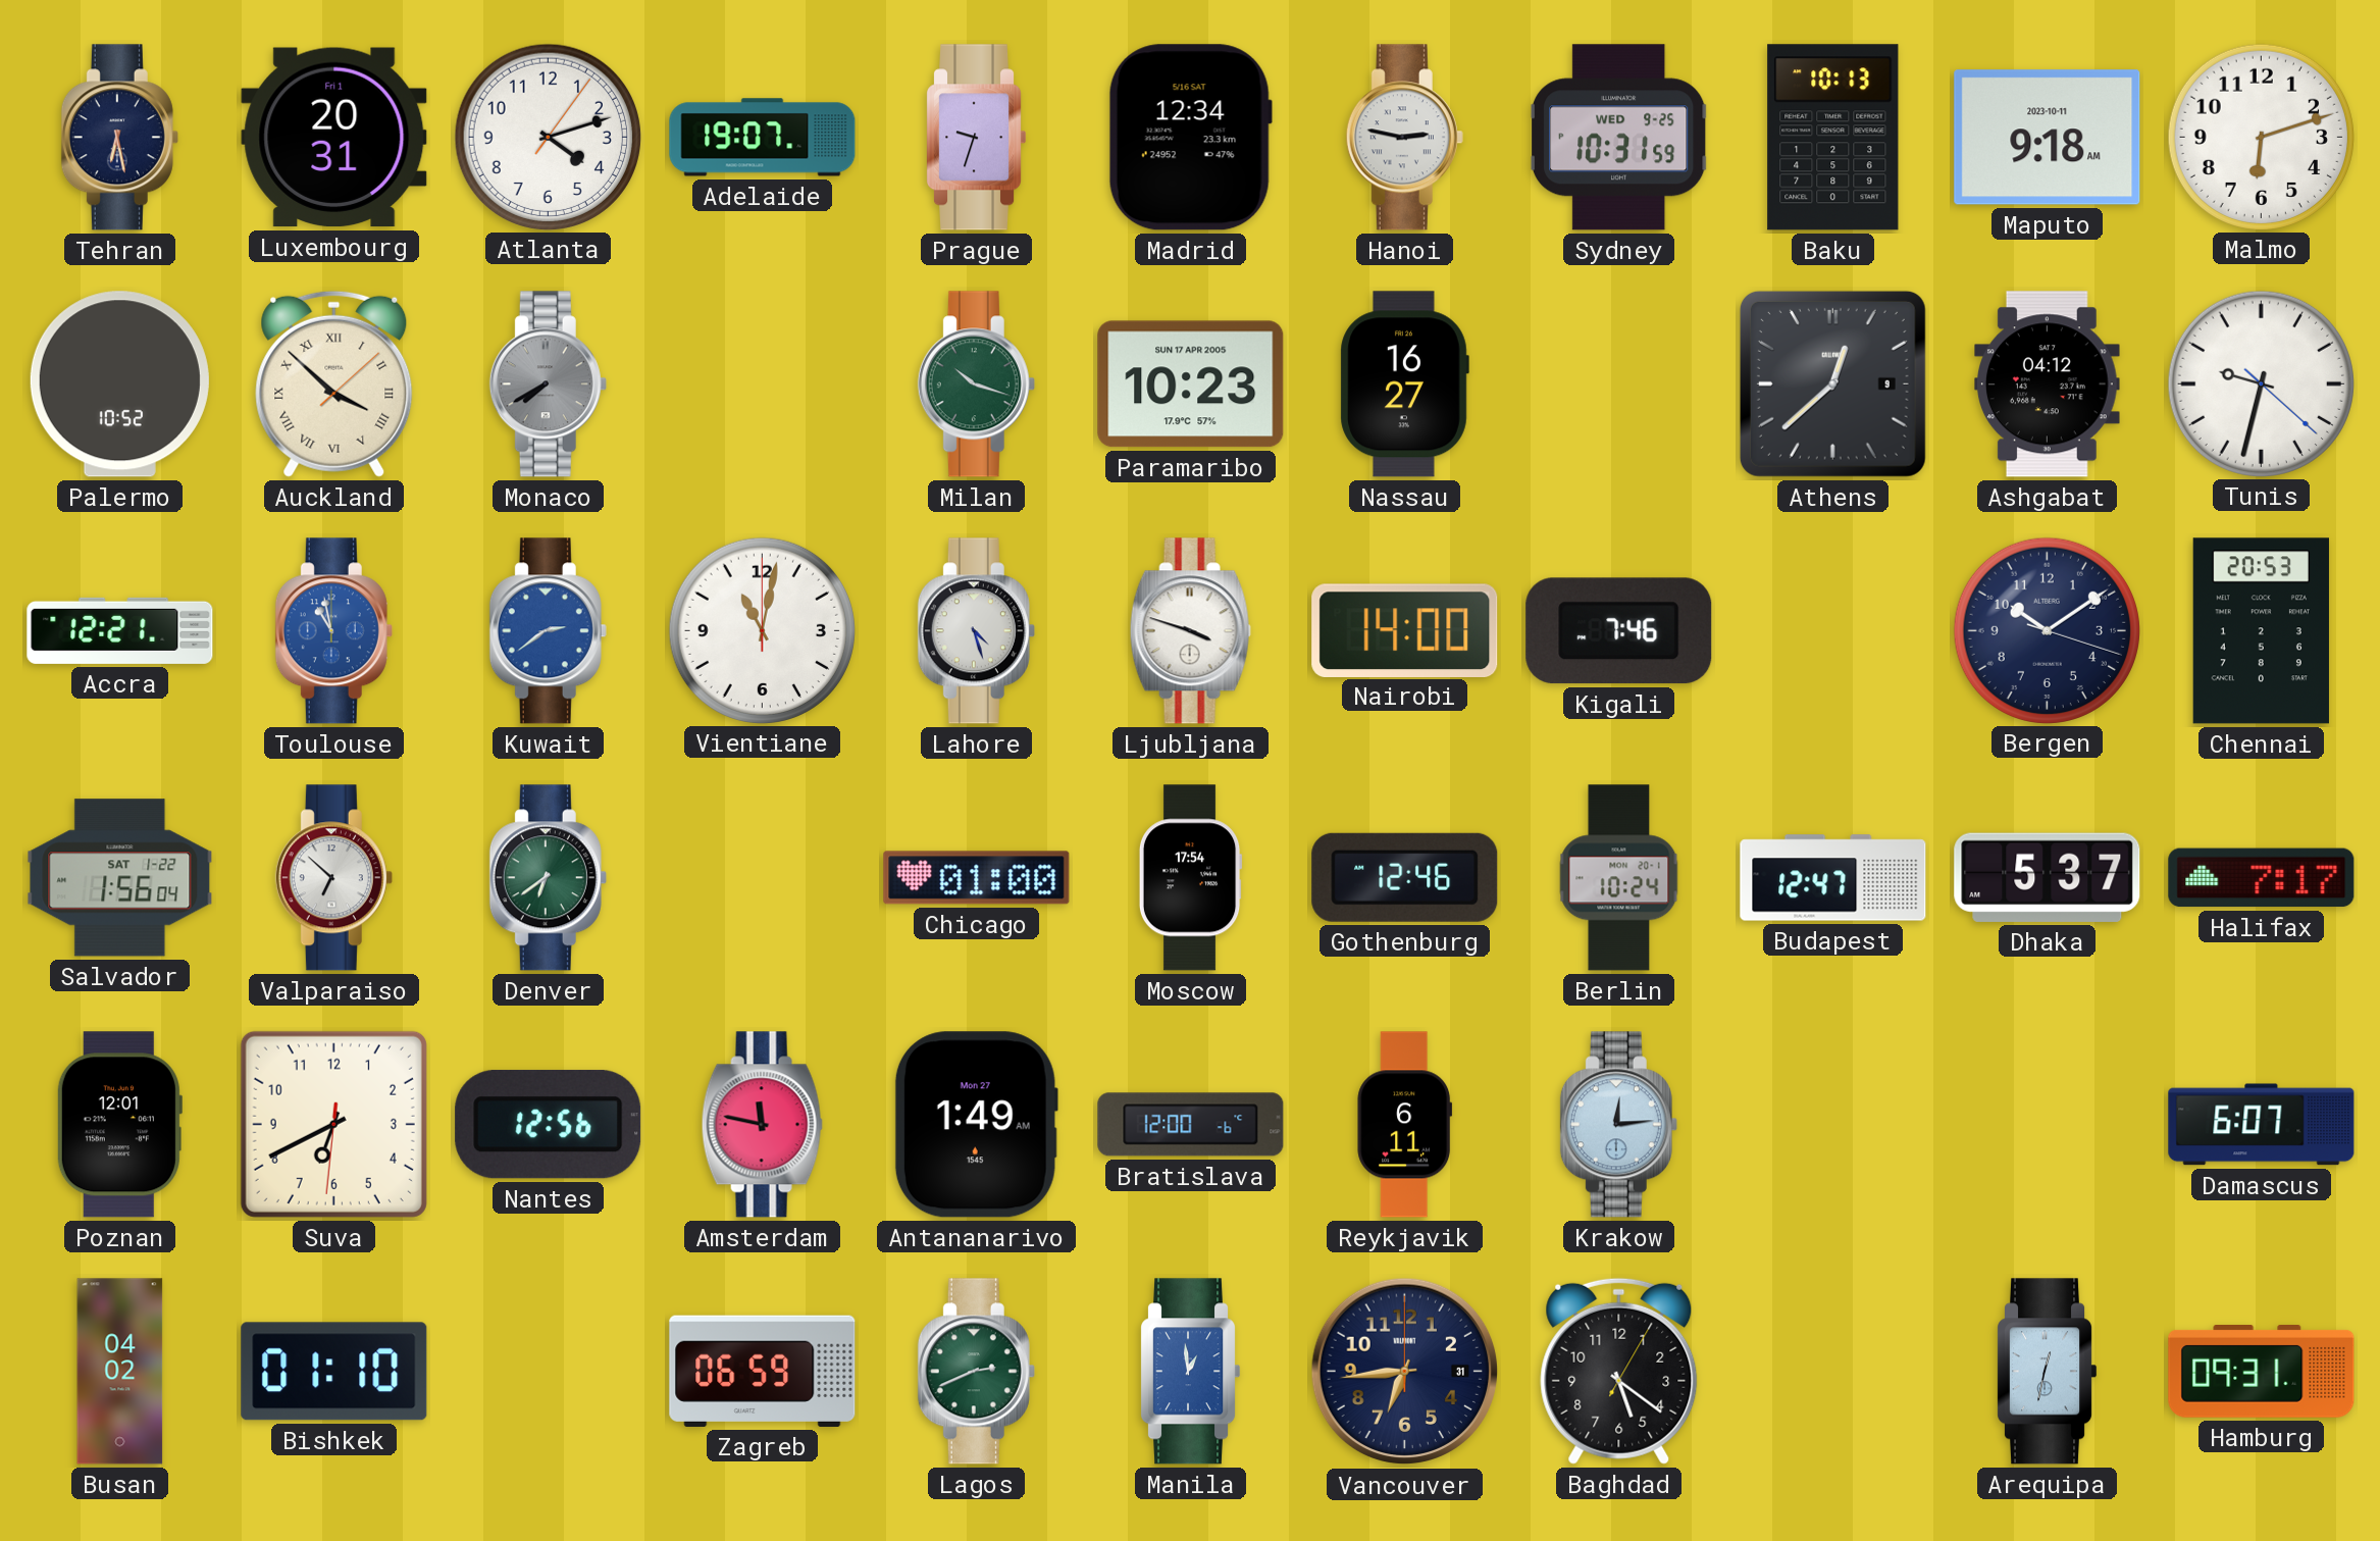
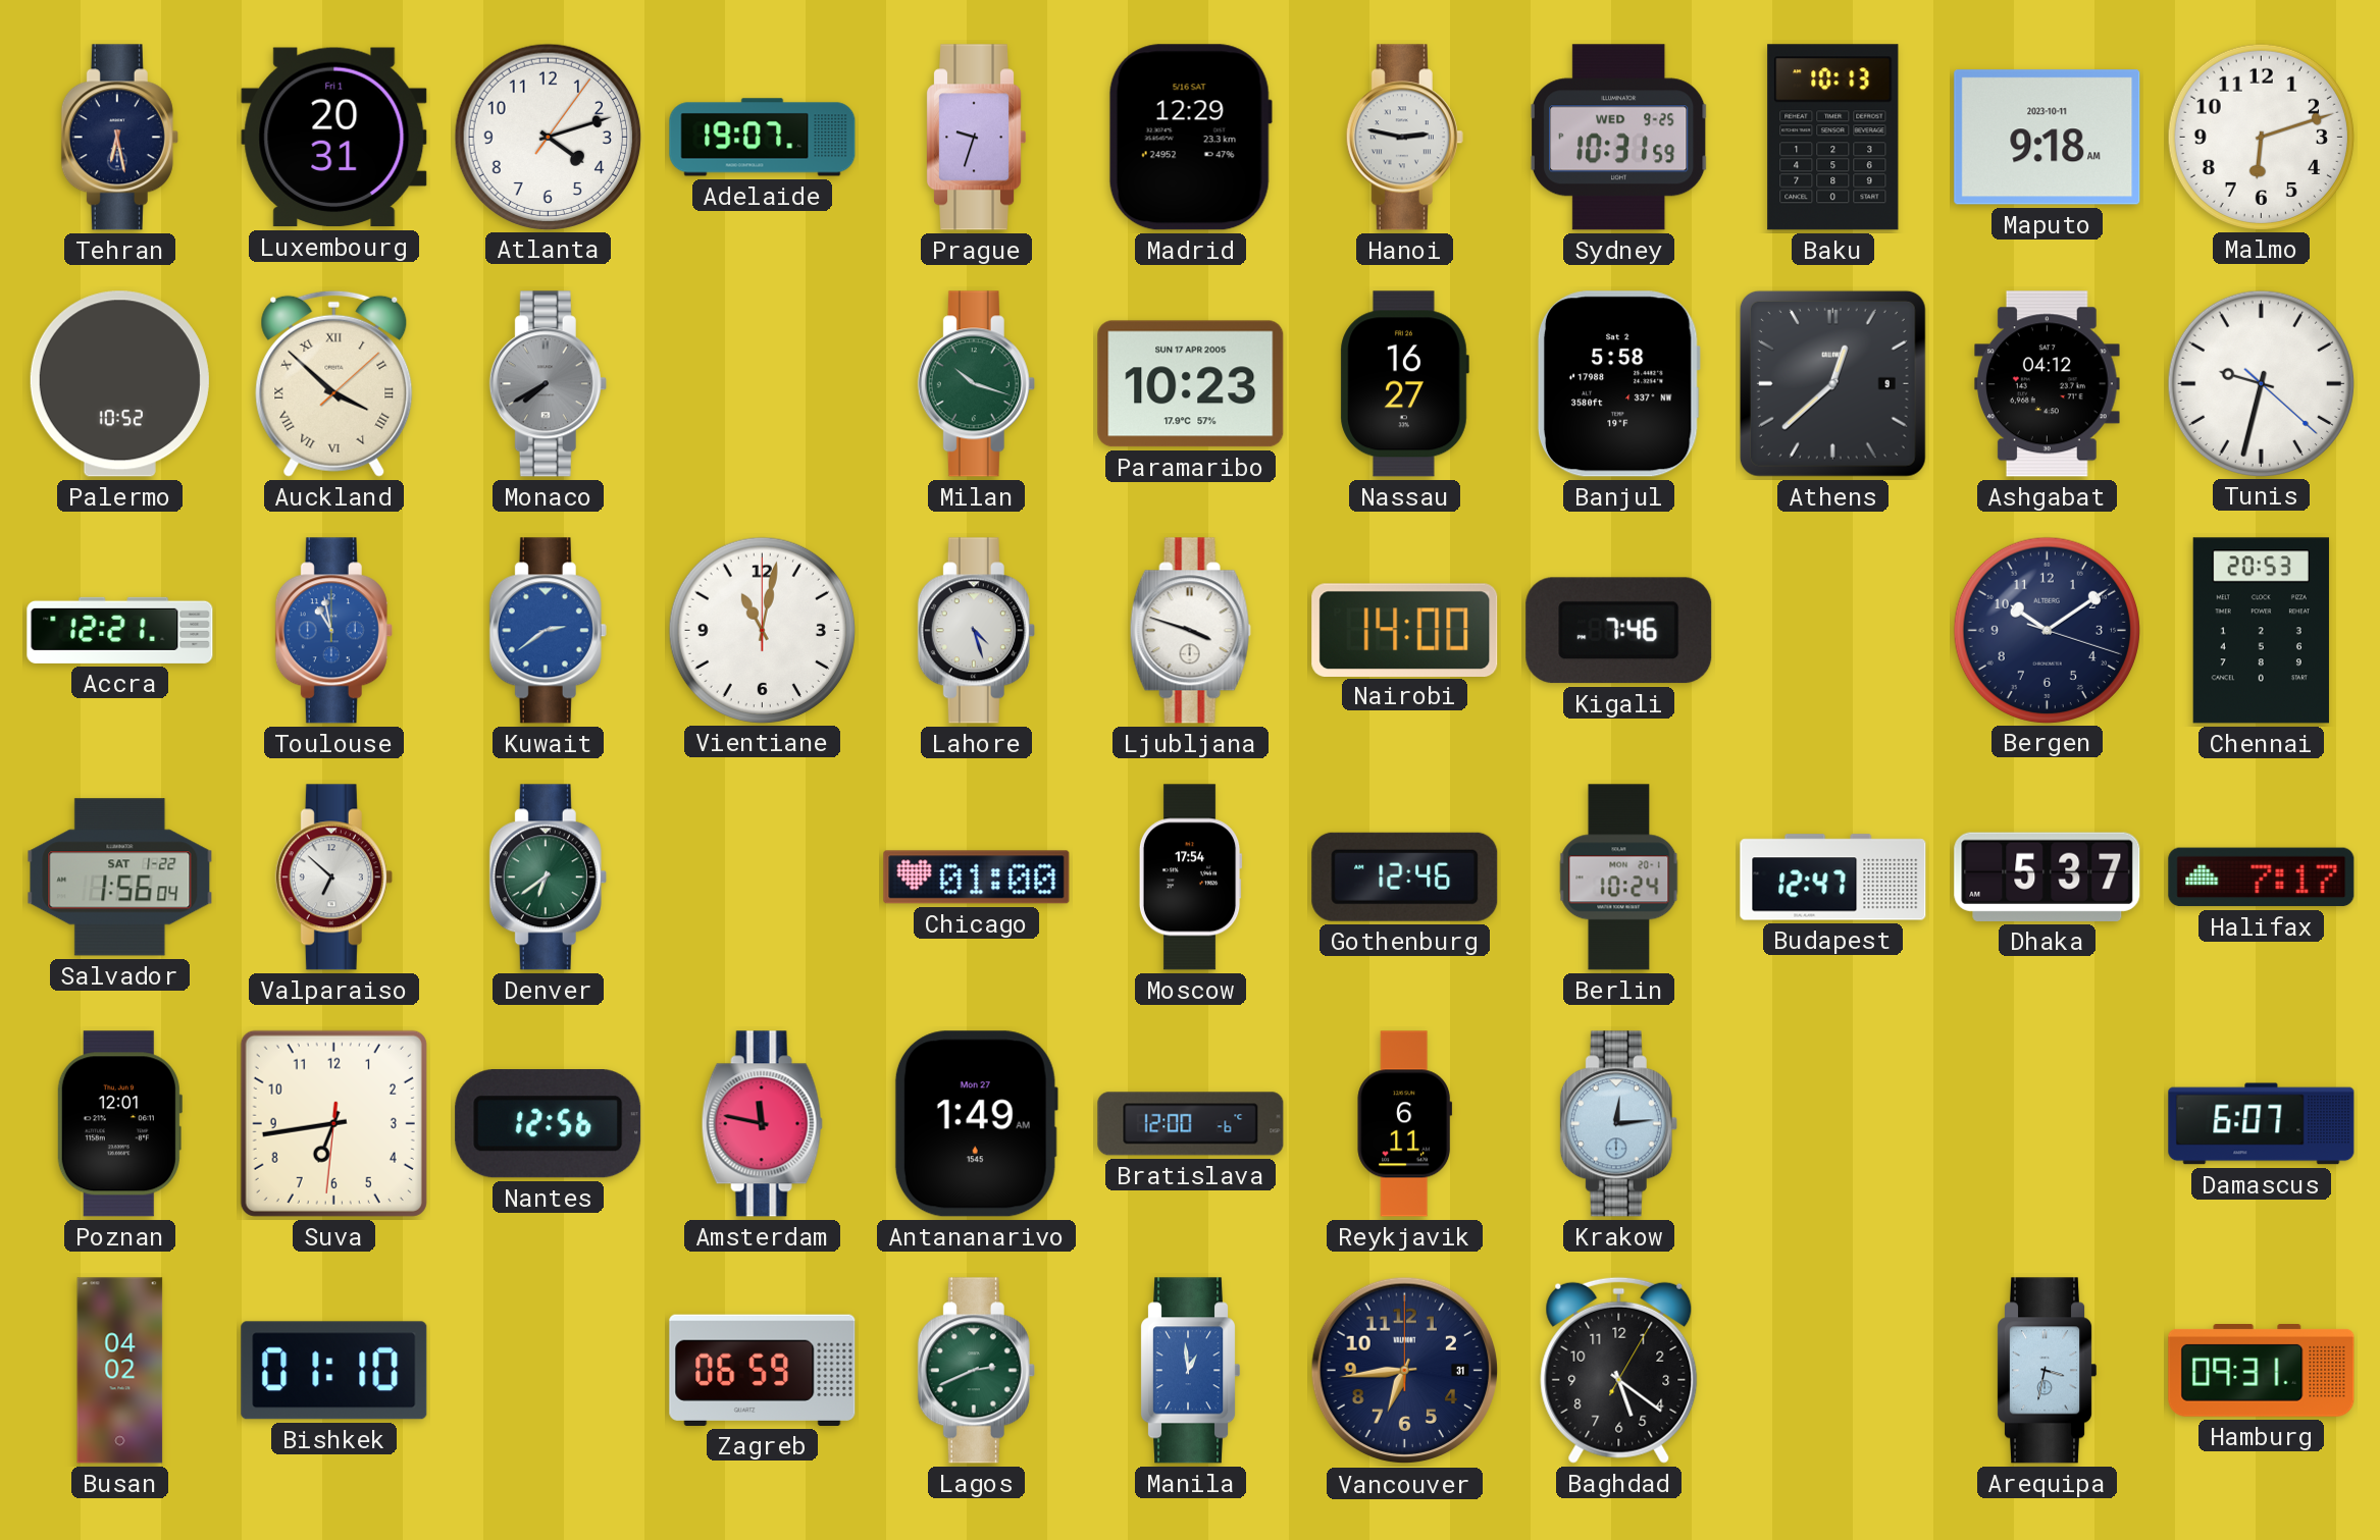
Madrid: 12:34 -> 12:29 (1190, 138)
Banjul: none -> 5:58 (1618, 384)
Suva: 6:40 -> 6:43 (333, 1123)
Arequipa: 12:32 -> 3:32 (2048, 1371)
